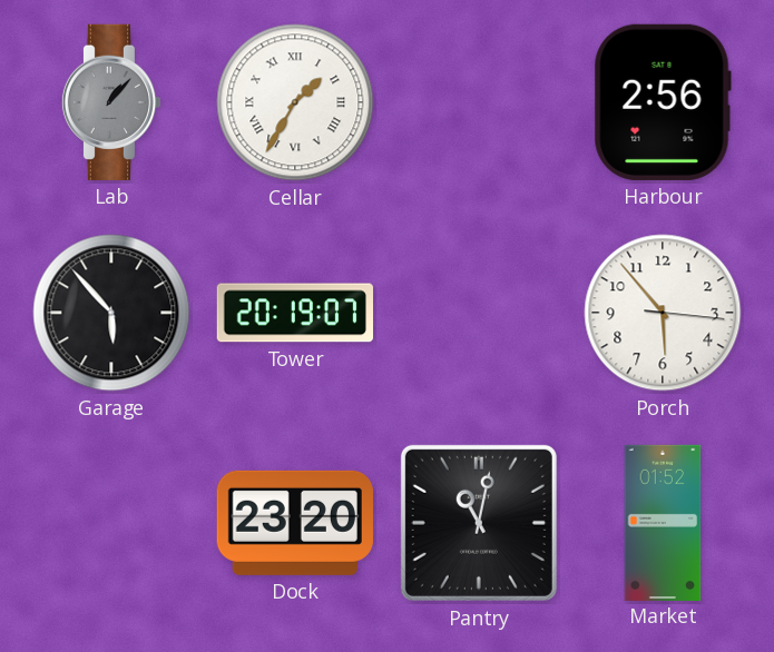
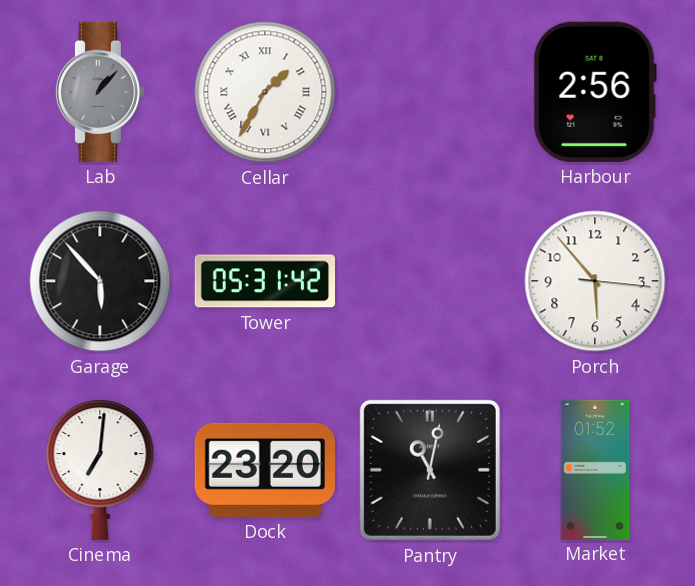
Tower: 20:19 -> 05:31 (264, 281)
Cinema: none -> 7:01 (100, 470)
